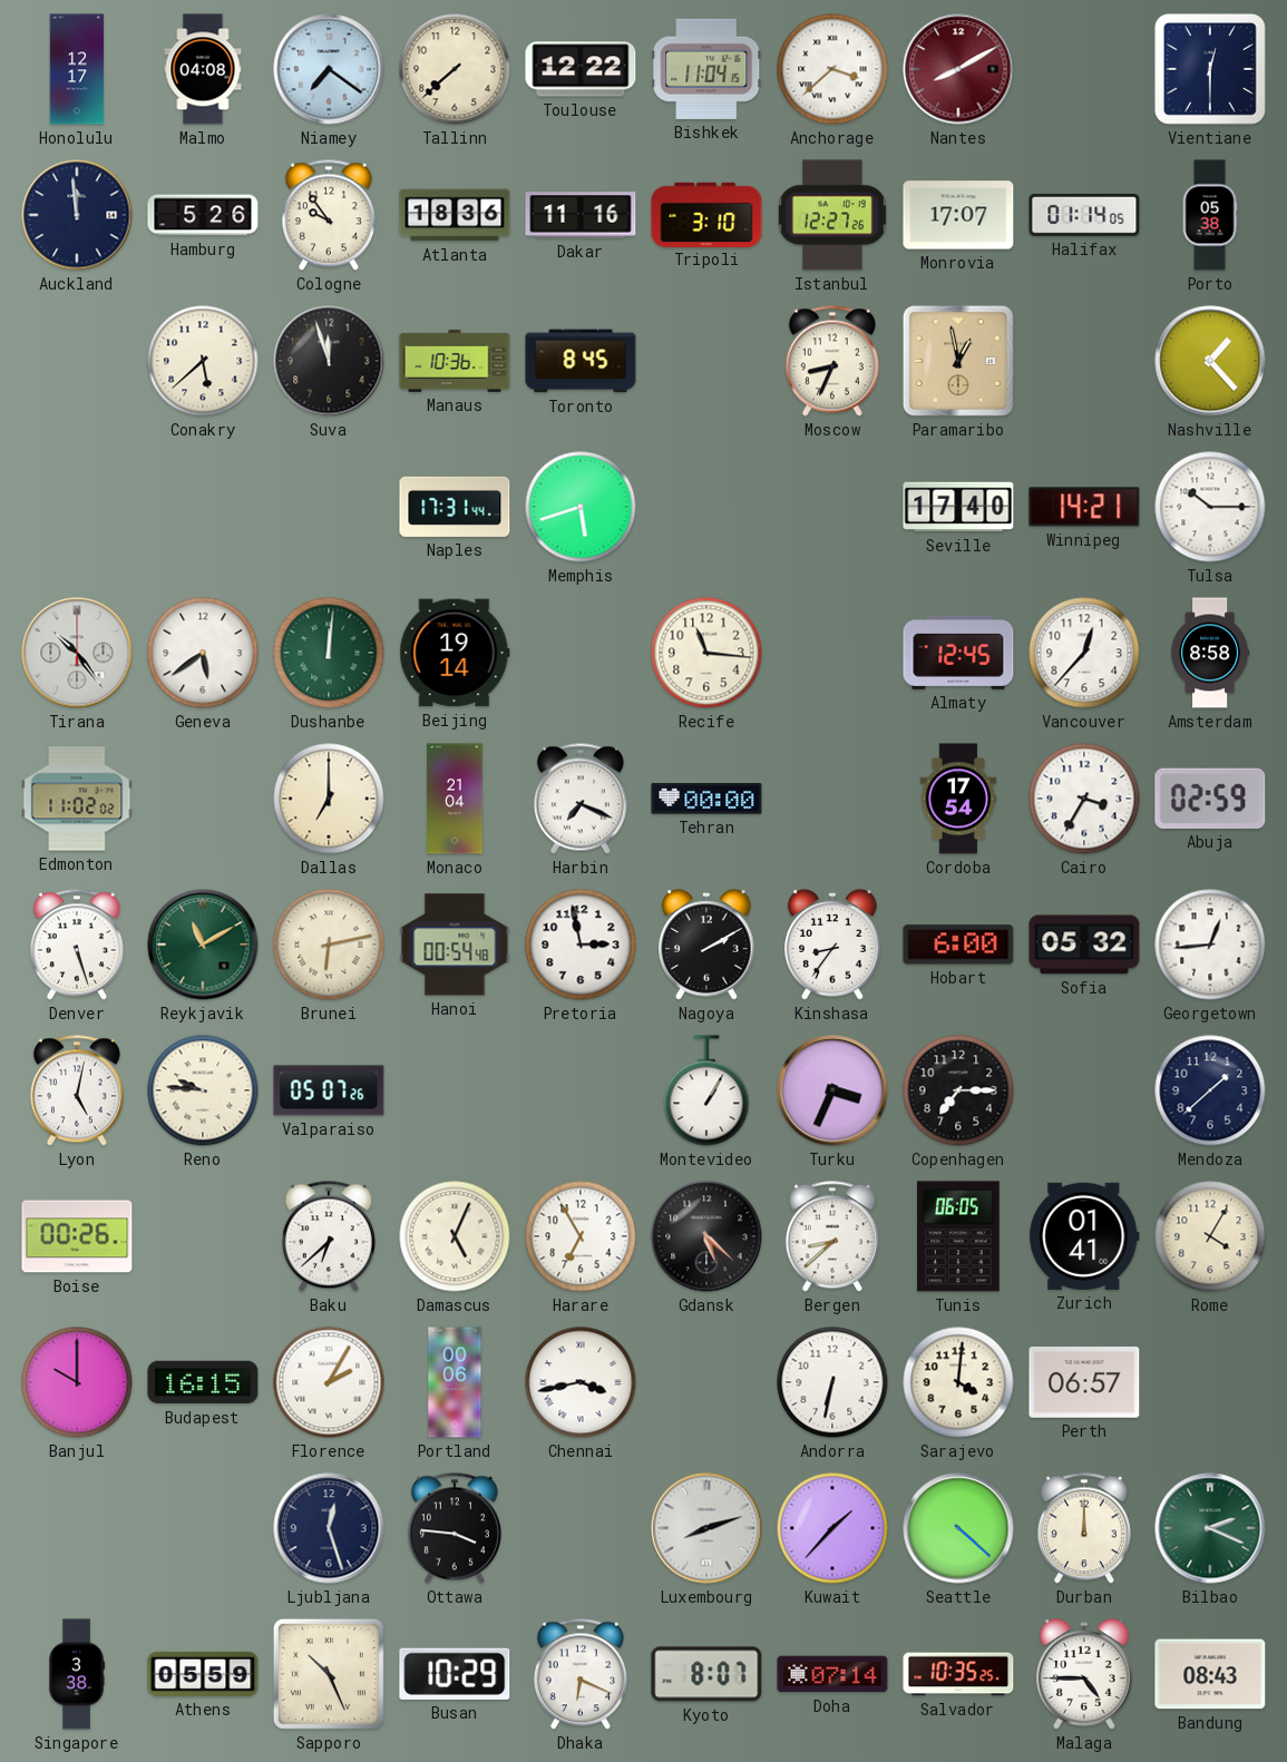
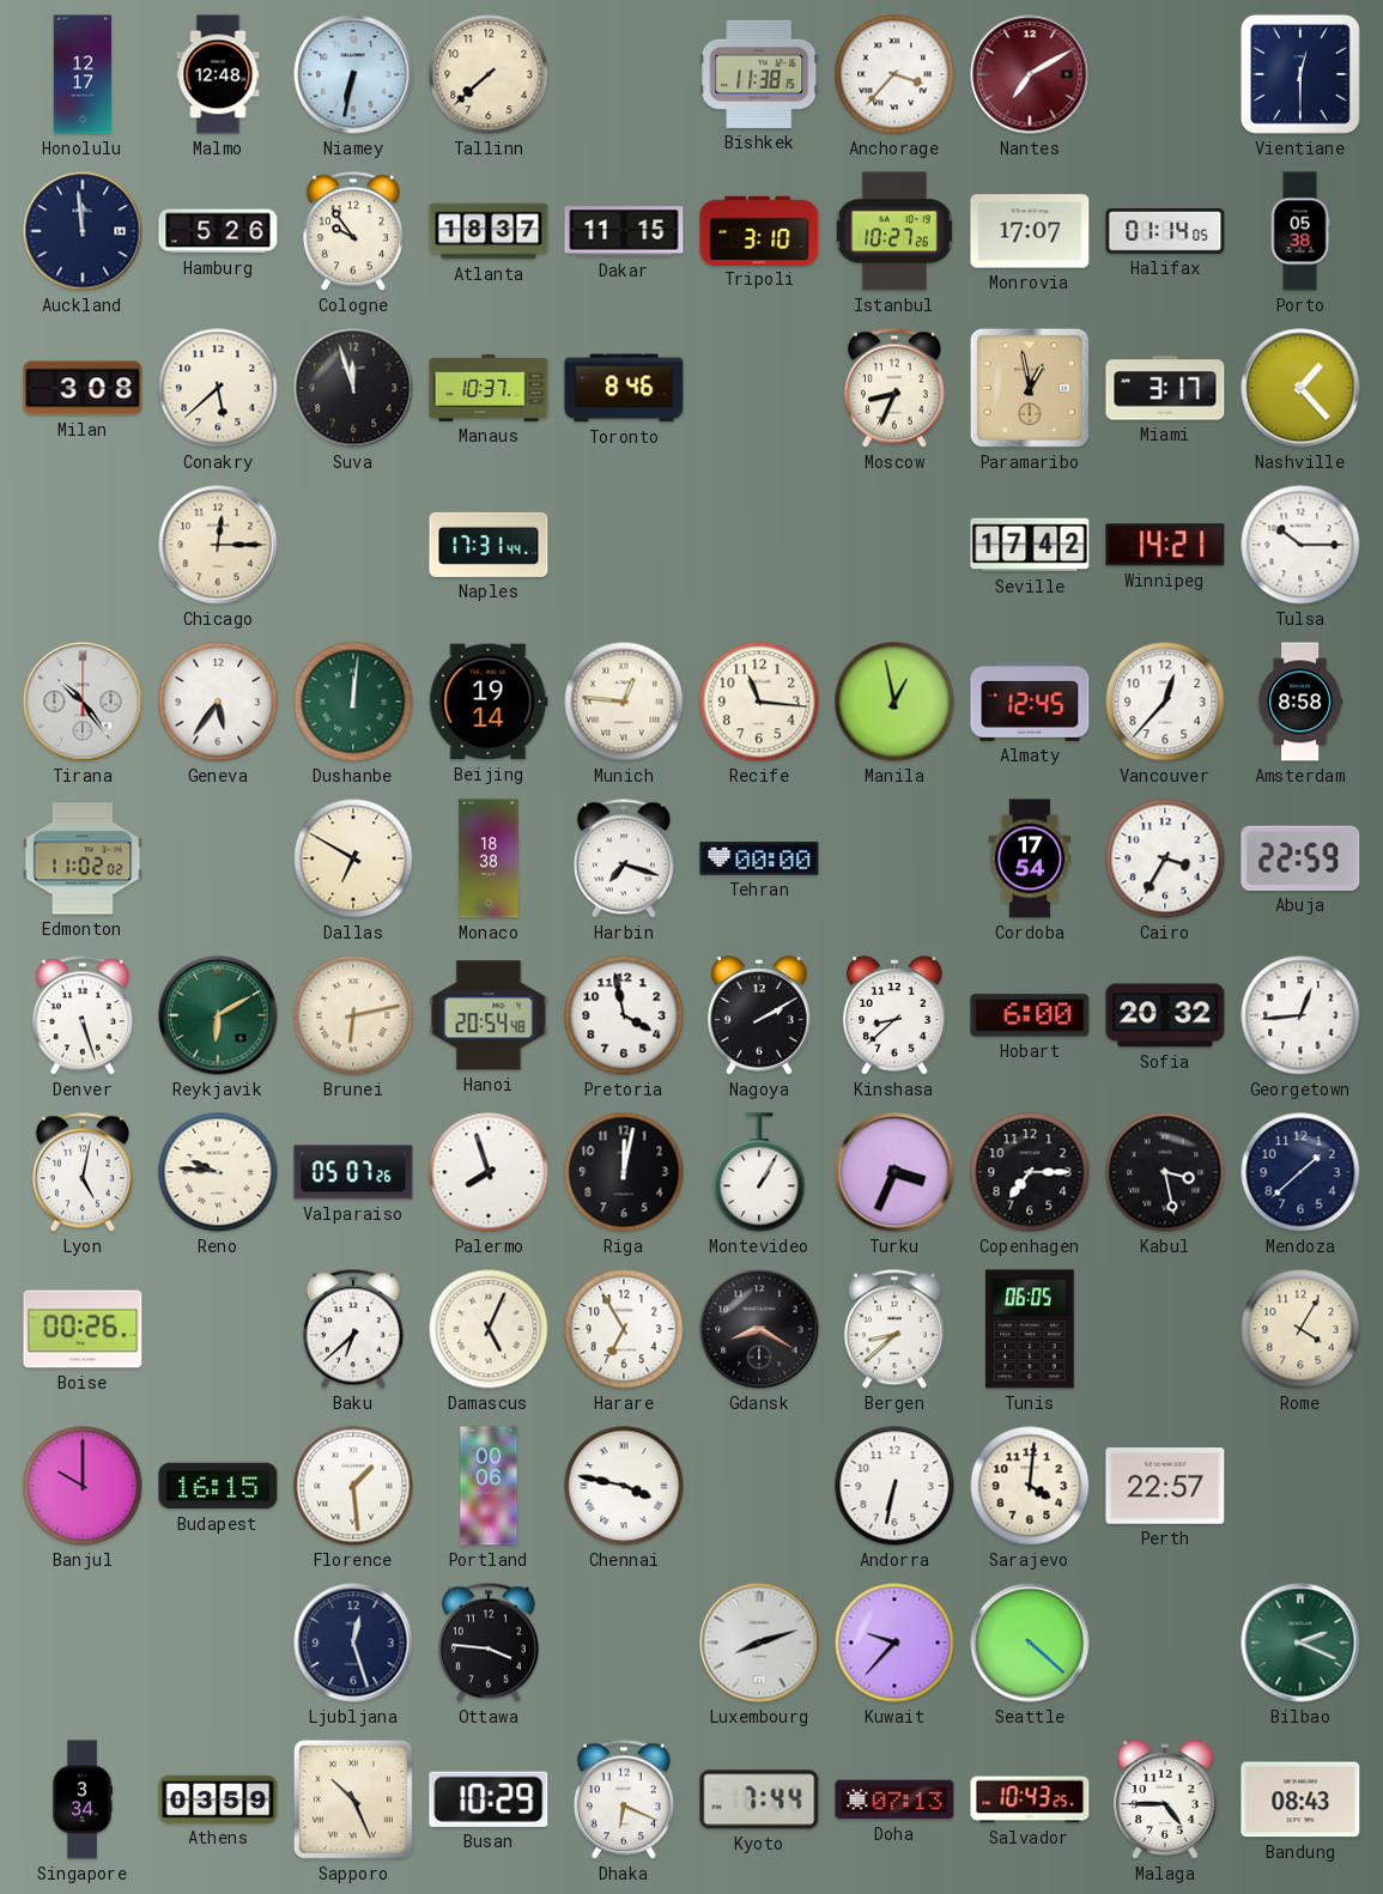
Malmo: 04:08 -> 12:48 (218, 74)
Niamey: 7:21 -> 6:32 (353, 74)
Toulouse: 12:22 -> none (581, 69)
Bishkek: 11:04 -> 11:38 (759, 74)
Anchorage: 3:38 -> 3:37 (894, 74)
Nantes: 8:10 -> 7:10 (1030, 74)
Atlanta: 18:36 -> 18:37 (489, 231)
Dakar: 11:16 -> 11:15 (624, 231)
Istanbul: 12:27 -> 10:27 (894, 231)
Milan: none -> 3:08 (83, 388)
Manaus: 10:36 -> 10:37 (489, 388)
Toronto: 8:45 -> 8:46 (624, 388)
Miami: none -> 3:17 (1165, 388)
Chicago: none -> 12:15 (218, 545)
Memphis: 5:42 -> none (581, 507)
Seville: 17:40 -> 17:42 (1030, 545)
Geneva: 5:39 -> 5:36 (218, 702)
Munich: none -> 12:46 (624, 702)
Manila: none -> 12:58 (894, 702)
Dallas: 7:00 -> 6:50 (353, 858)
Monaco: 21:04 -> 18:38 (489, 858)
Harbin: 7:19 -> 7:18 (624, 858)
Abuja: 02:59 -> 22:59 (1300, 858)
Reykjavik: 11:10 -> 6:10 (218, 1015)
Hanoi: 00:54 -> 20:54 (489, 1015)
Pretoria: 2:58 -> 3:58 (624, 1015)
Kinshasa: 8:36 -> 8:38 (894, 1015)
Sofia: 05:32 -> 20:32 (1165, 1015)
Palermo: none -> 7:57 (489, 1172)
Riga: none -> 12:02 (624, 1172)
Kabul: none -> 3:28 (1165, 1172)
Gdansk: 5:22 -> 8:20 (759, 1329)
Zurich: 01:41 -> none (1084, 1236)
Florence: 2:05 -> 1:29 (353, 1486)
Chennai: 3:43 -> 3:47 (624, 1486)
Perth: 06:57 -> 22:57 (1165, 1487)
Kuwait: 1:37 -> 9:37 (894, 1643)
Durban: 12:00 -> none (1084, 1528)
Singapore: 3:38 -> 3:34 (81, 1799)
Athens: 05:59 -> 03:59 (218, 1799)
Kyoto: 8:07 -> 7:44 (759, 1799)
Doha: 07:14 -> 07:13 (894, 1799)
Salvador: 10:35 -> 10:43 (1030, 1799)
